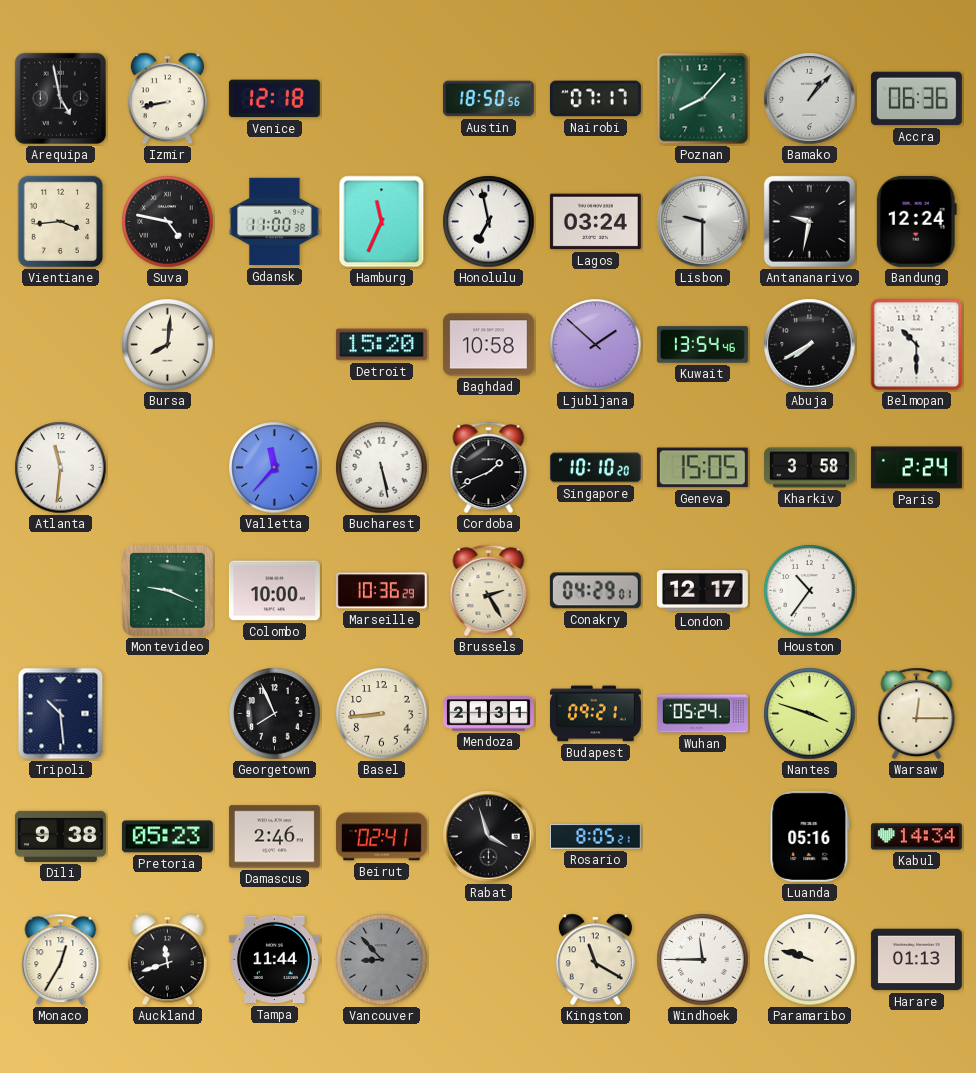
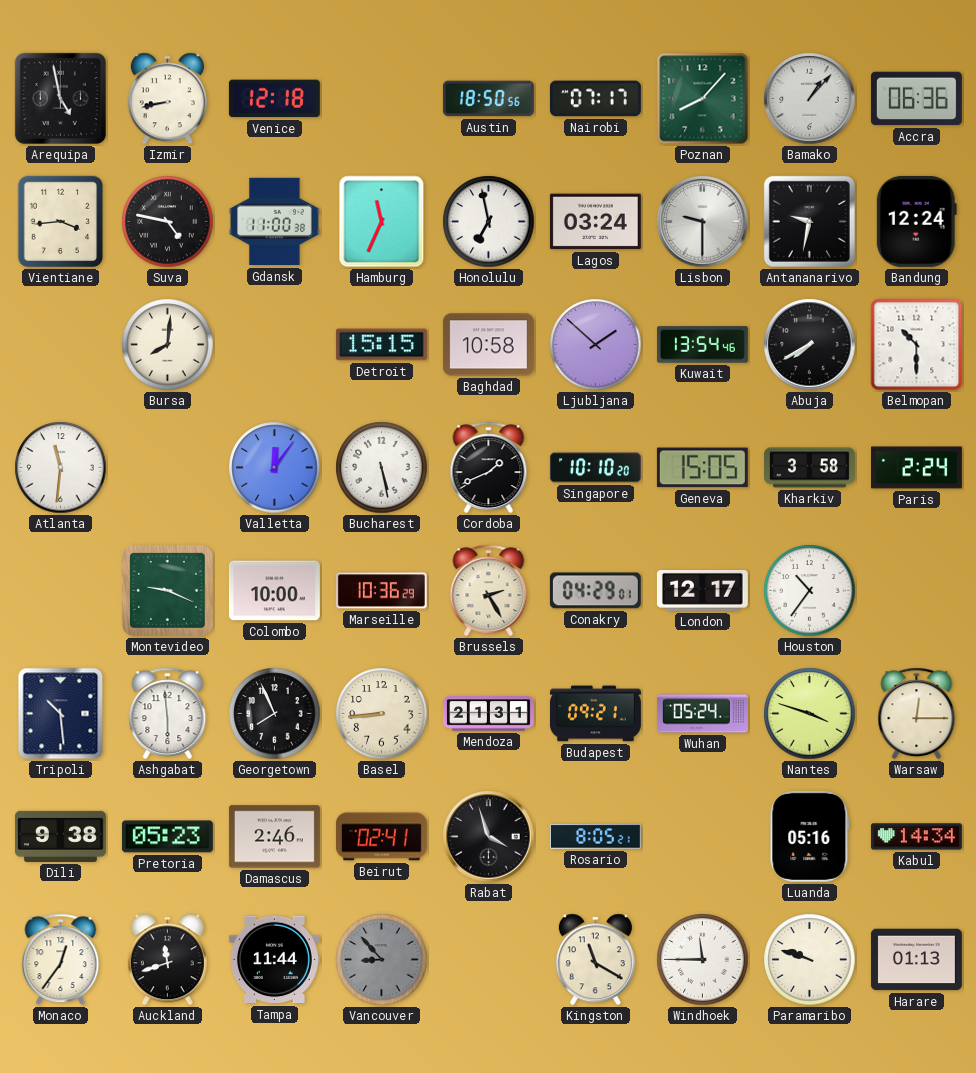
Detroit: 15:20 -> 15:15 (381, 345)
Valletta: 11:37 -> 12:06 (275, 468)
Ashgabat: none -> 5:59 (168, 714)
Monaco: 12:35 -> 12:36 (61, 960)
